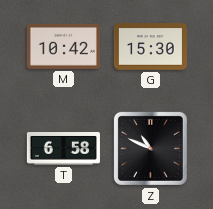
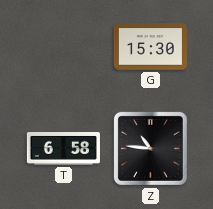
M: 10:42 -> none (63, 46)
Z: 10:49 -> 10:46 (150, 148)
